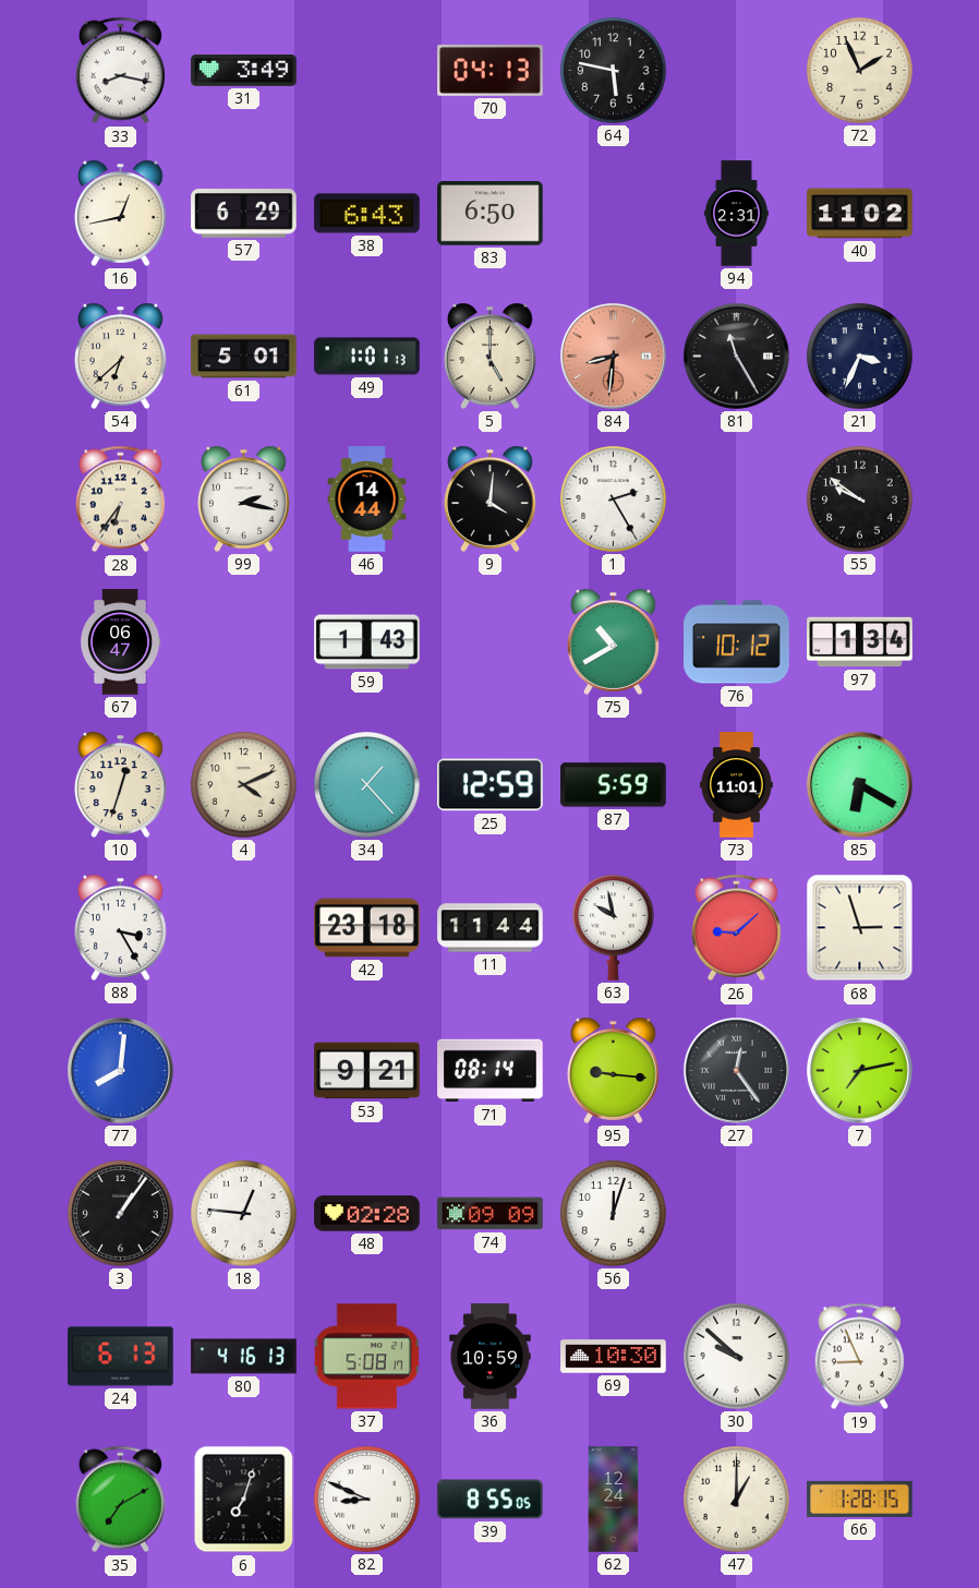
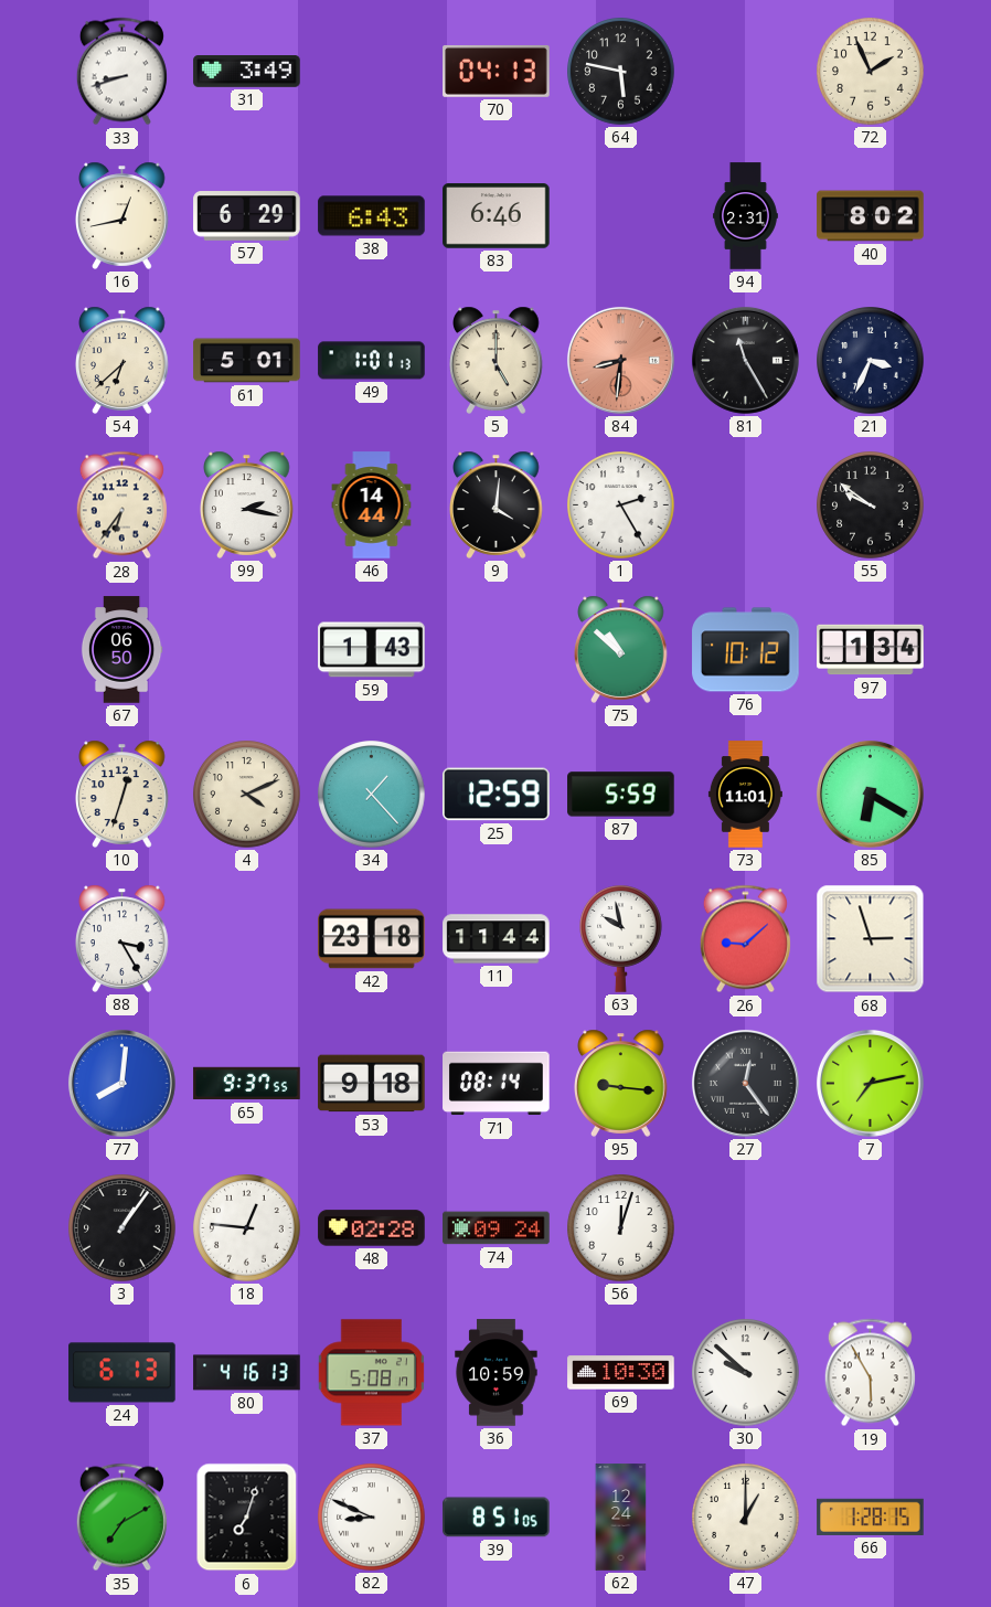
33: 8:17 -> 8:42 (121, 72)
83: 6:50 -> 6:46 (497, 216)
40: 11:02 -> 8:02 (871, 216)
67: 06:47 -> 06:50 (121, 650)
75: 10:40 -> 10:52 (621, 649)
65: none -> 9:37 (247, 1084)
53: 9:21 -> 9:18 (372, 1084)
74: 09:09 -> 09:24 (497, 1228)
19: 8:56 -> 5:55 (870, 1373)
39: 8:55 -> 8:51 (497, 1518)
